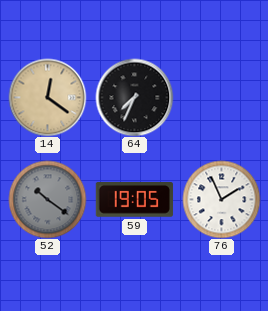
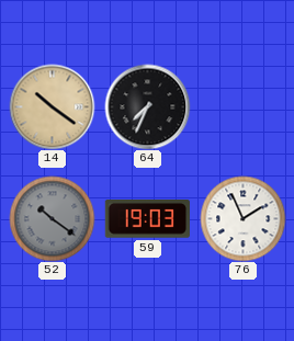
14: 12:21 -> 10:21 (52, 106)
59: 19:05 -> 19:03 (147, 219)
